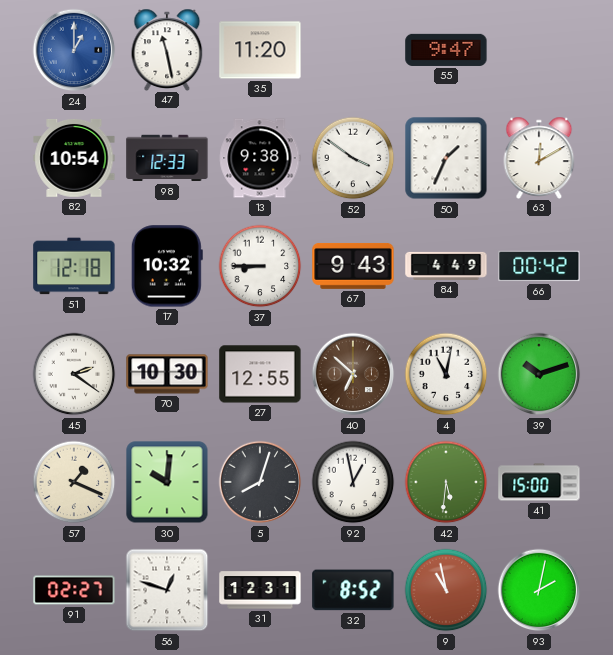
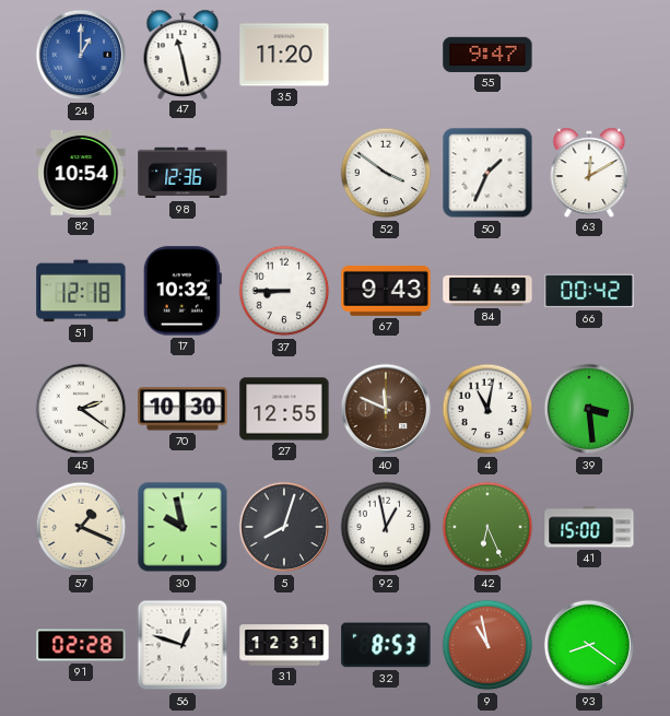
98: 12:33 -> 12:36 (183, 173)
13: 9:38 -> none (260, 158)
40: 6:52 -> 11:49 (386, 409)
39: 10:12 -> 3:29 (589, 409)
30: 10:01 -> 9:58 (183, 527)
42: 5:31 -> 6:26 (487, 527)
91: 02:27 -> 02:28 (81, 645)
32: 8:52 -> 8:53 (386, 645)
93: 2:02 -> 8:21 (589, 645)
